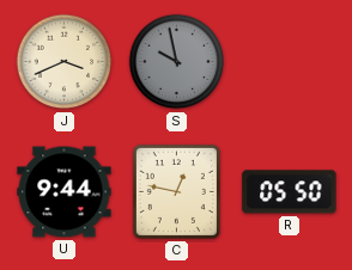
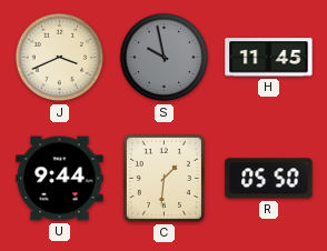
H: none -> 11:45 (269, 58)
C: 12:47 -> 1:31 (163, 178)
